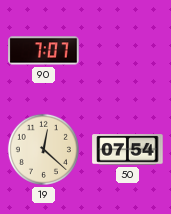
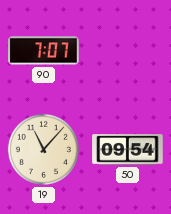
19: 12:22 -> 11:07 (43, 149)
50: 07:54 -> 09:54 (128, 150)
